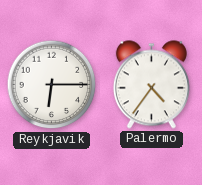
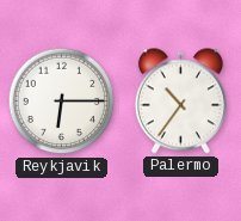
Palermo: 4:36 -> 10:36 (180, 102)
